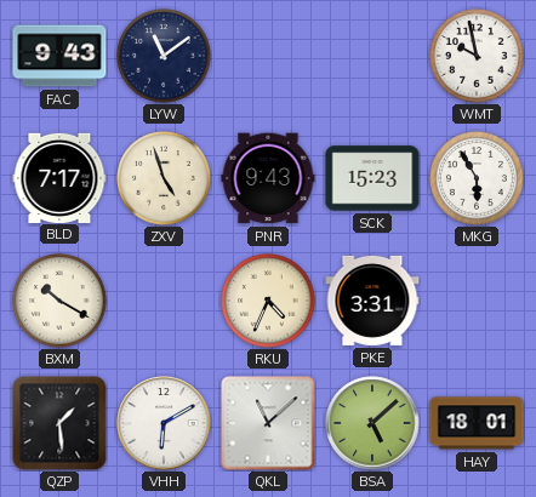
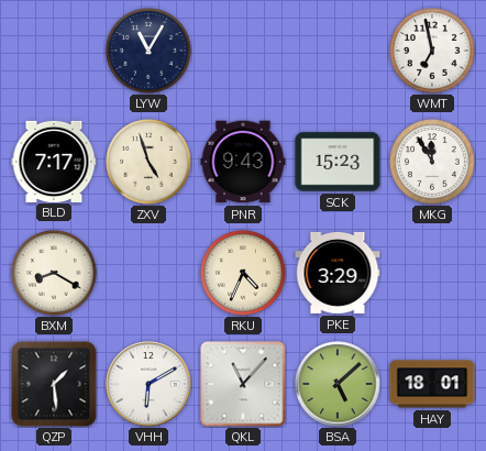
FAC: 9:43 -> none (59, 56)
LYW: 11:09 -> 11:05 (148, 51)
WMT: 9:58 -> 6:58 (432, 51)
MKG: 5:55 -> 11:55 (432, 162)
BXM: 10:20 -> 8:20 (54, 273)
PKE: 3:31 -> 3:29 (338, 273)
QKL: 11:08 -> 11:07 (243, 384)
